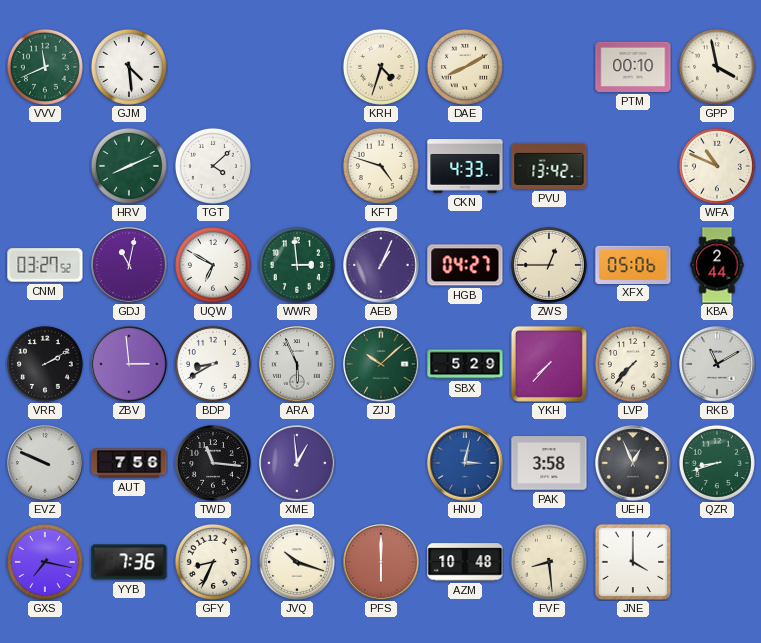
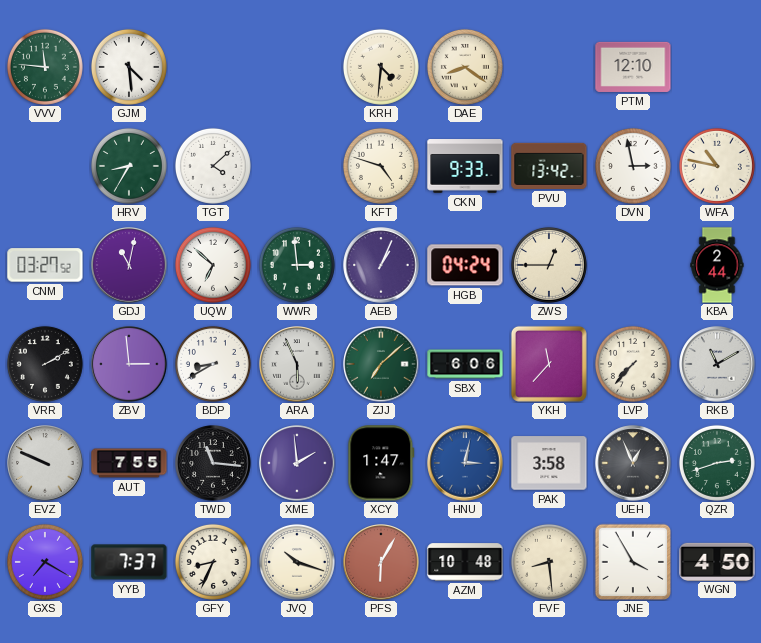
VVV: 11:41 -> 11:46 (45, 67)
KRH: 4:33 -> 4:31 (381, 67)
DAE: 8:10 -> 8:21 (465, 67)
PTM: 00:10 -> 12:10 (633, 67)
GPP: 3:58 -> none (717, 67)
HRV: 8:11 -> 8:35 (129, 166)
CKN: 4:33 -> 9:33 (465, 167)
DVN: none -> 2:58 (633, 166)
WFA: 10:49 -> 10:47 (717, 166)
UQW: 6:50 -> 6:52 (213, 265)
HGB: 04:27 -> 04:24 (465, 265)
XFX: 05:06 -> none (633, 264)
ZJJ: 10:08 -> 7:08 (381, 364)
SBX: 5:29 -> 6:06 (465, 364)
YKH: 7:37 -> 11:37 (549, 364)
AUT: 7:56 -> 7:55 (129, 463)
XME: 12:59 -> 1:59 (297, 463)
XCY: none -> 1:47 (381, 463)
QZR: 8:42 -> 2:42 (717, 463)
GXS: 7:17 -> 7:20 (45, 562)
YYB: 7:36 -> 7:37 (129, 562)
PFS: 6:00 -> 6:05 (381, 562)
JNE: 4:00 -> 3:55 (633, 562)
WGN: none -> 4:50 (717, 561)
